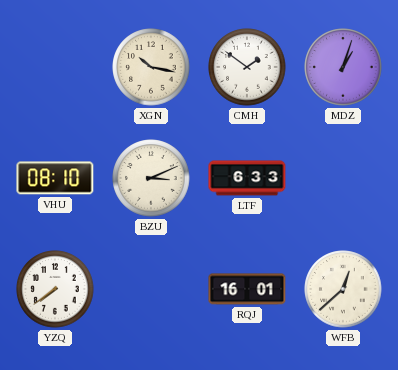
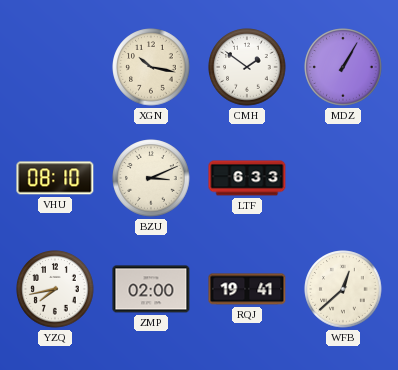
MDZ: 1:03 -> 1:05 (343, 67)
YZQ: 7:39 -> 7:43 (55, 289)
ZMP: none -> 02:00 (151, 289)
RQJ: 16:01 -> 19:41 (247, 289)
